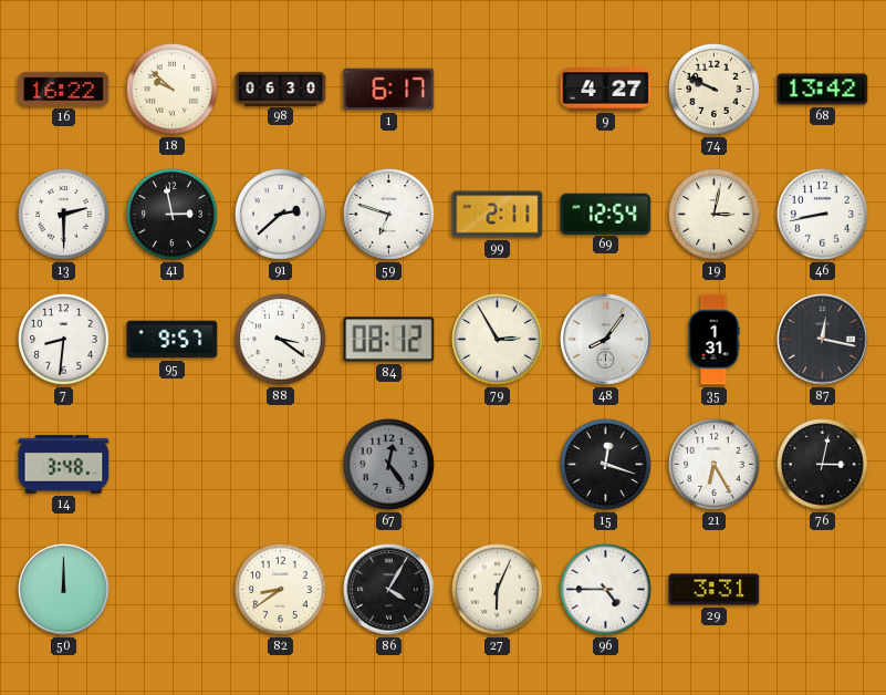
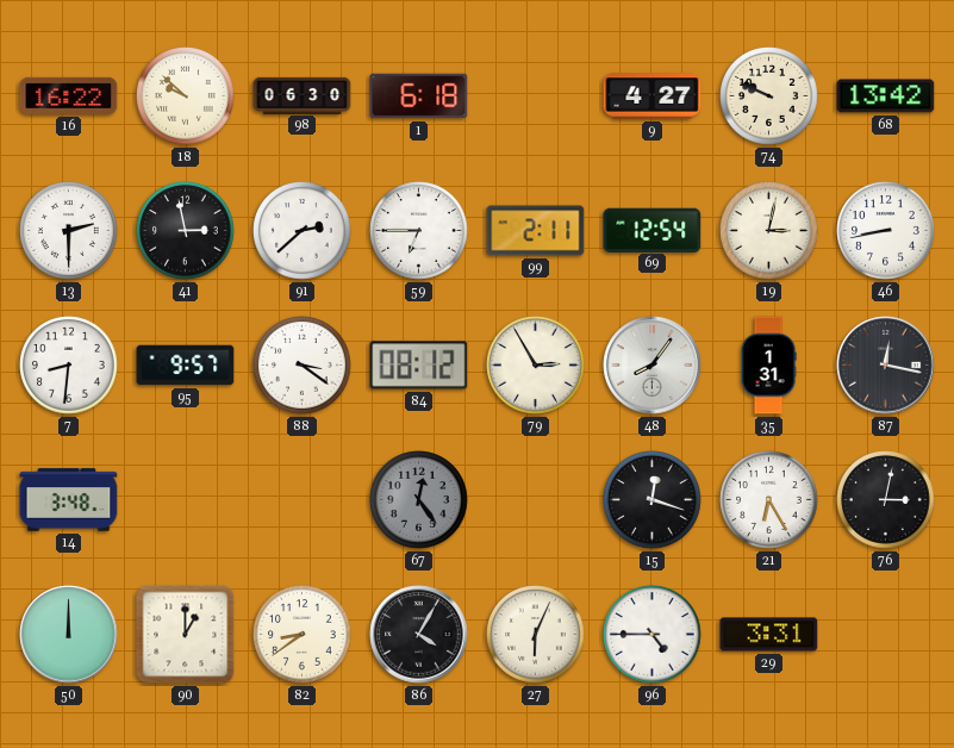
1: 6:17 -> 6:18 (419, 96)
59: 6:48 -> 6:45 (419, 231)
90: none -> 1:00 (186, 635)
